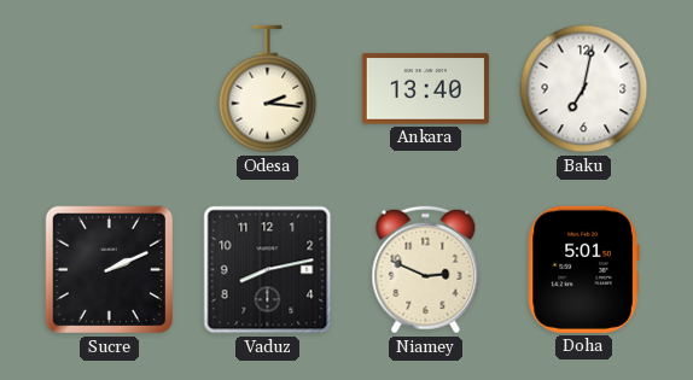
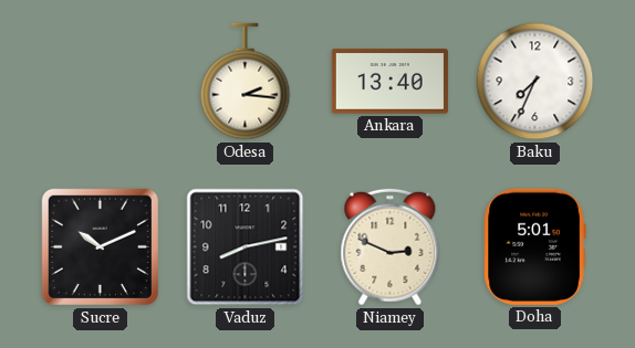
Baku: 7:02 -> 7:34 (535, 82)
Sucre: 2:11 -> 10:11 (101, 247)
